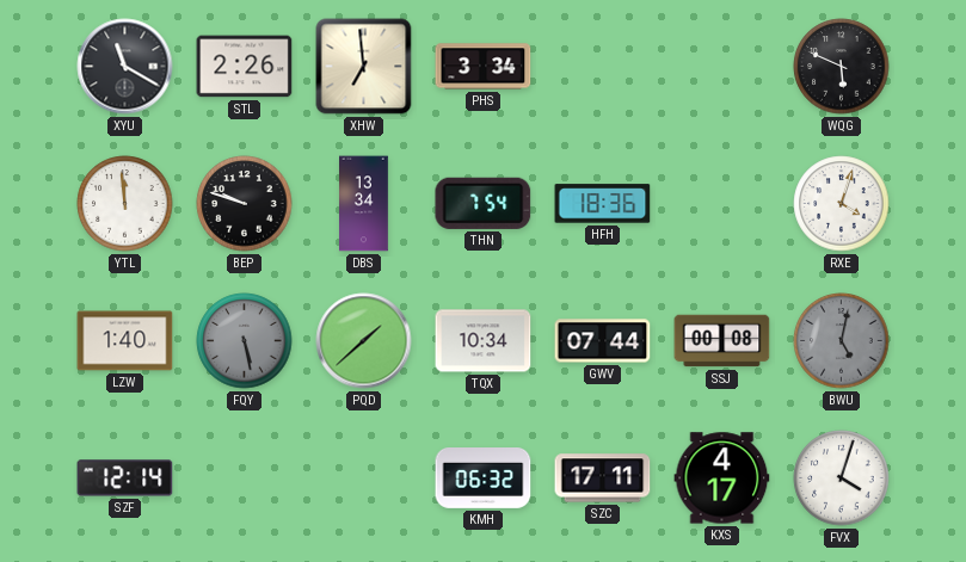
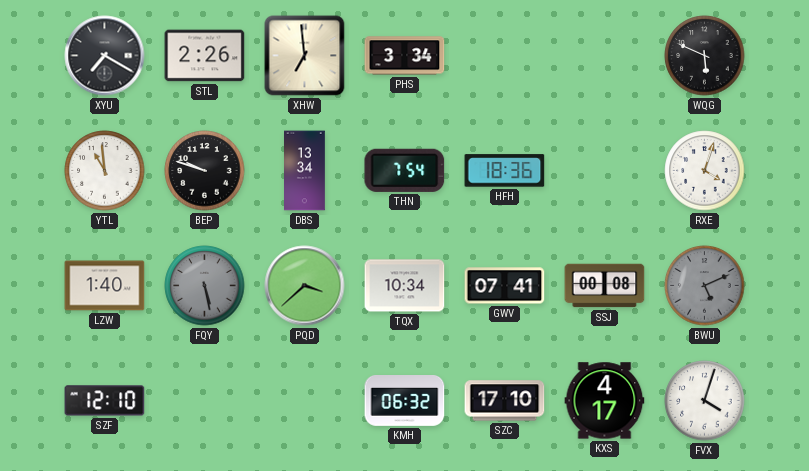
XYU: 11:20 -> 7:20 (105, 56)
YTL: 11:59 -> 10:59 (105, 171)
PQD: 1:38 -> 3:38 (305, 286)
GWV: 07:44 -> 07:41 (505, 286)
BWU: 5:02 -> 5:11 (705, 286)
SZF: 12:14 -> 12:10 (105, 401)
SZC: 17:11 -> 17:10 (505, 401)
